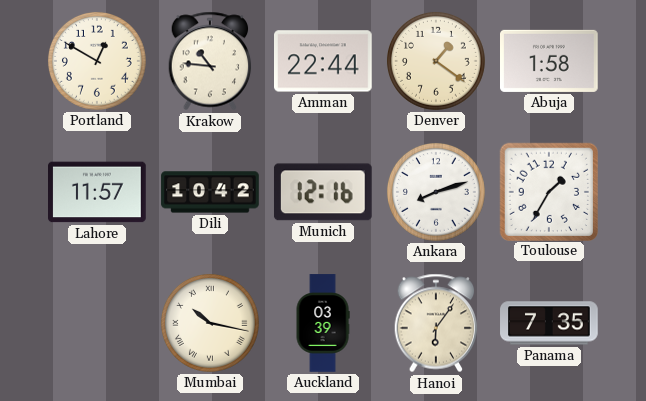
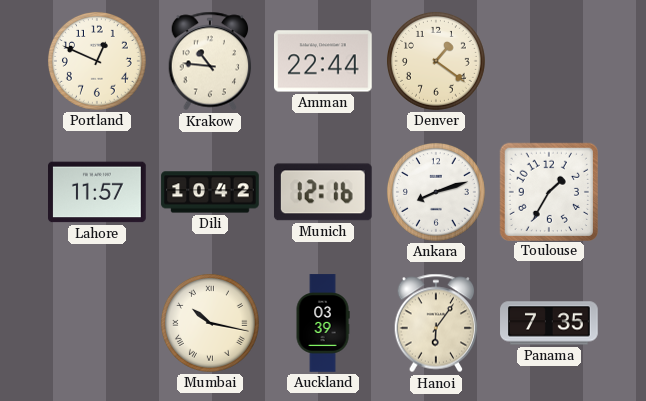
Portland: 12:50 -> 12:49 (97, 61)
Abuja: 1:58 -> none (550, 61)
